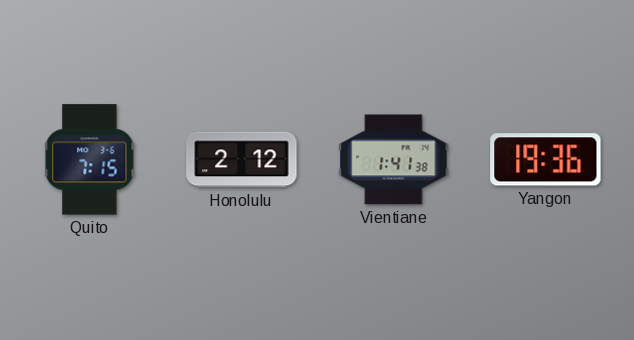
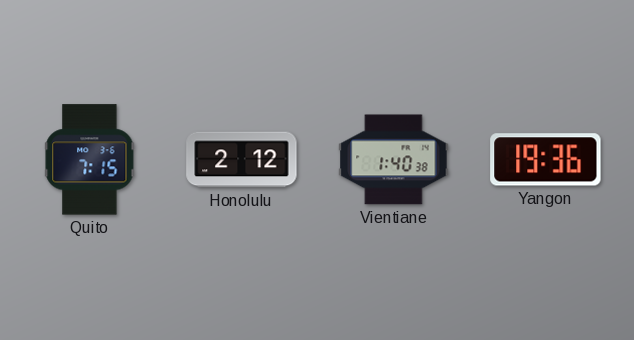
Vientiane: 1:41 -> 1:40 (394, 160)
